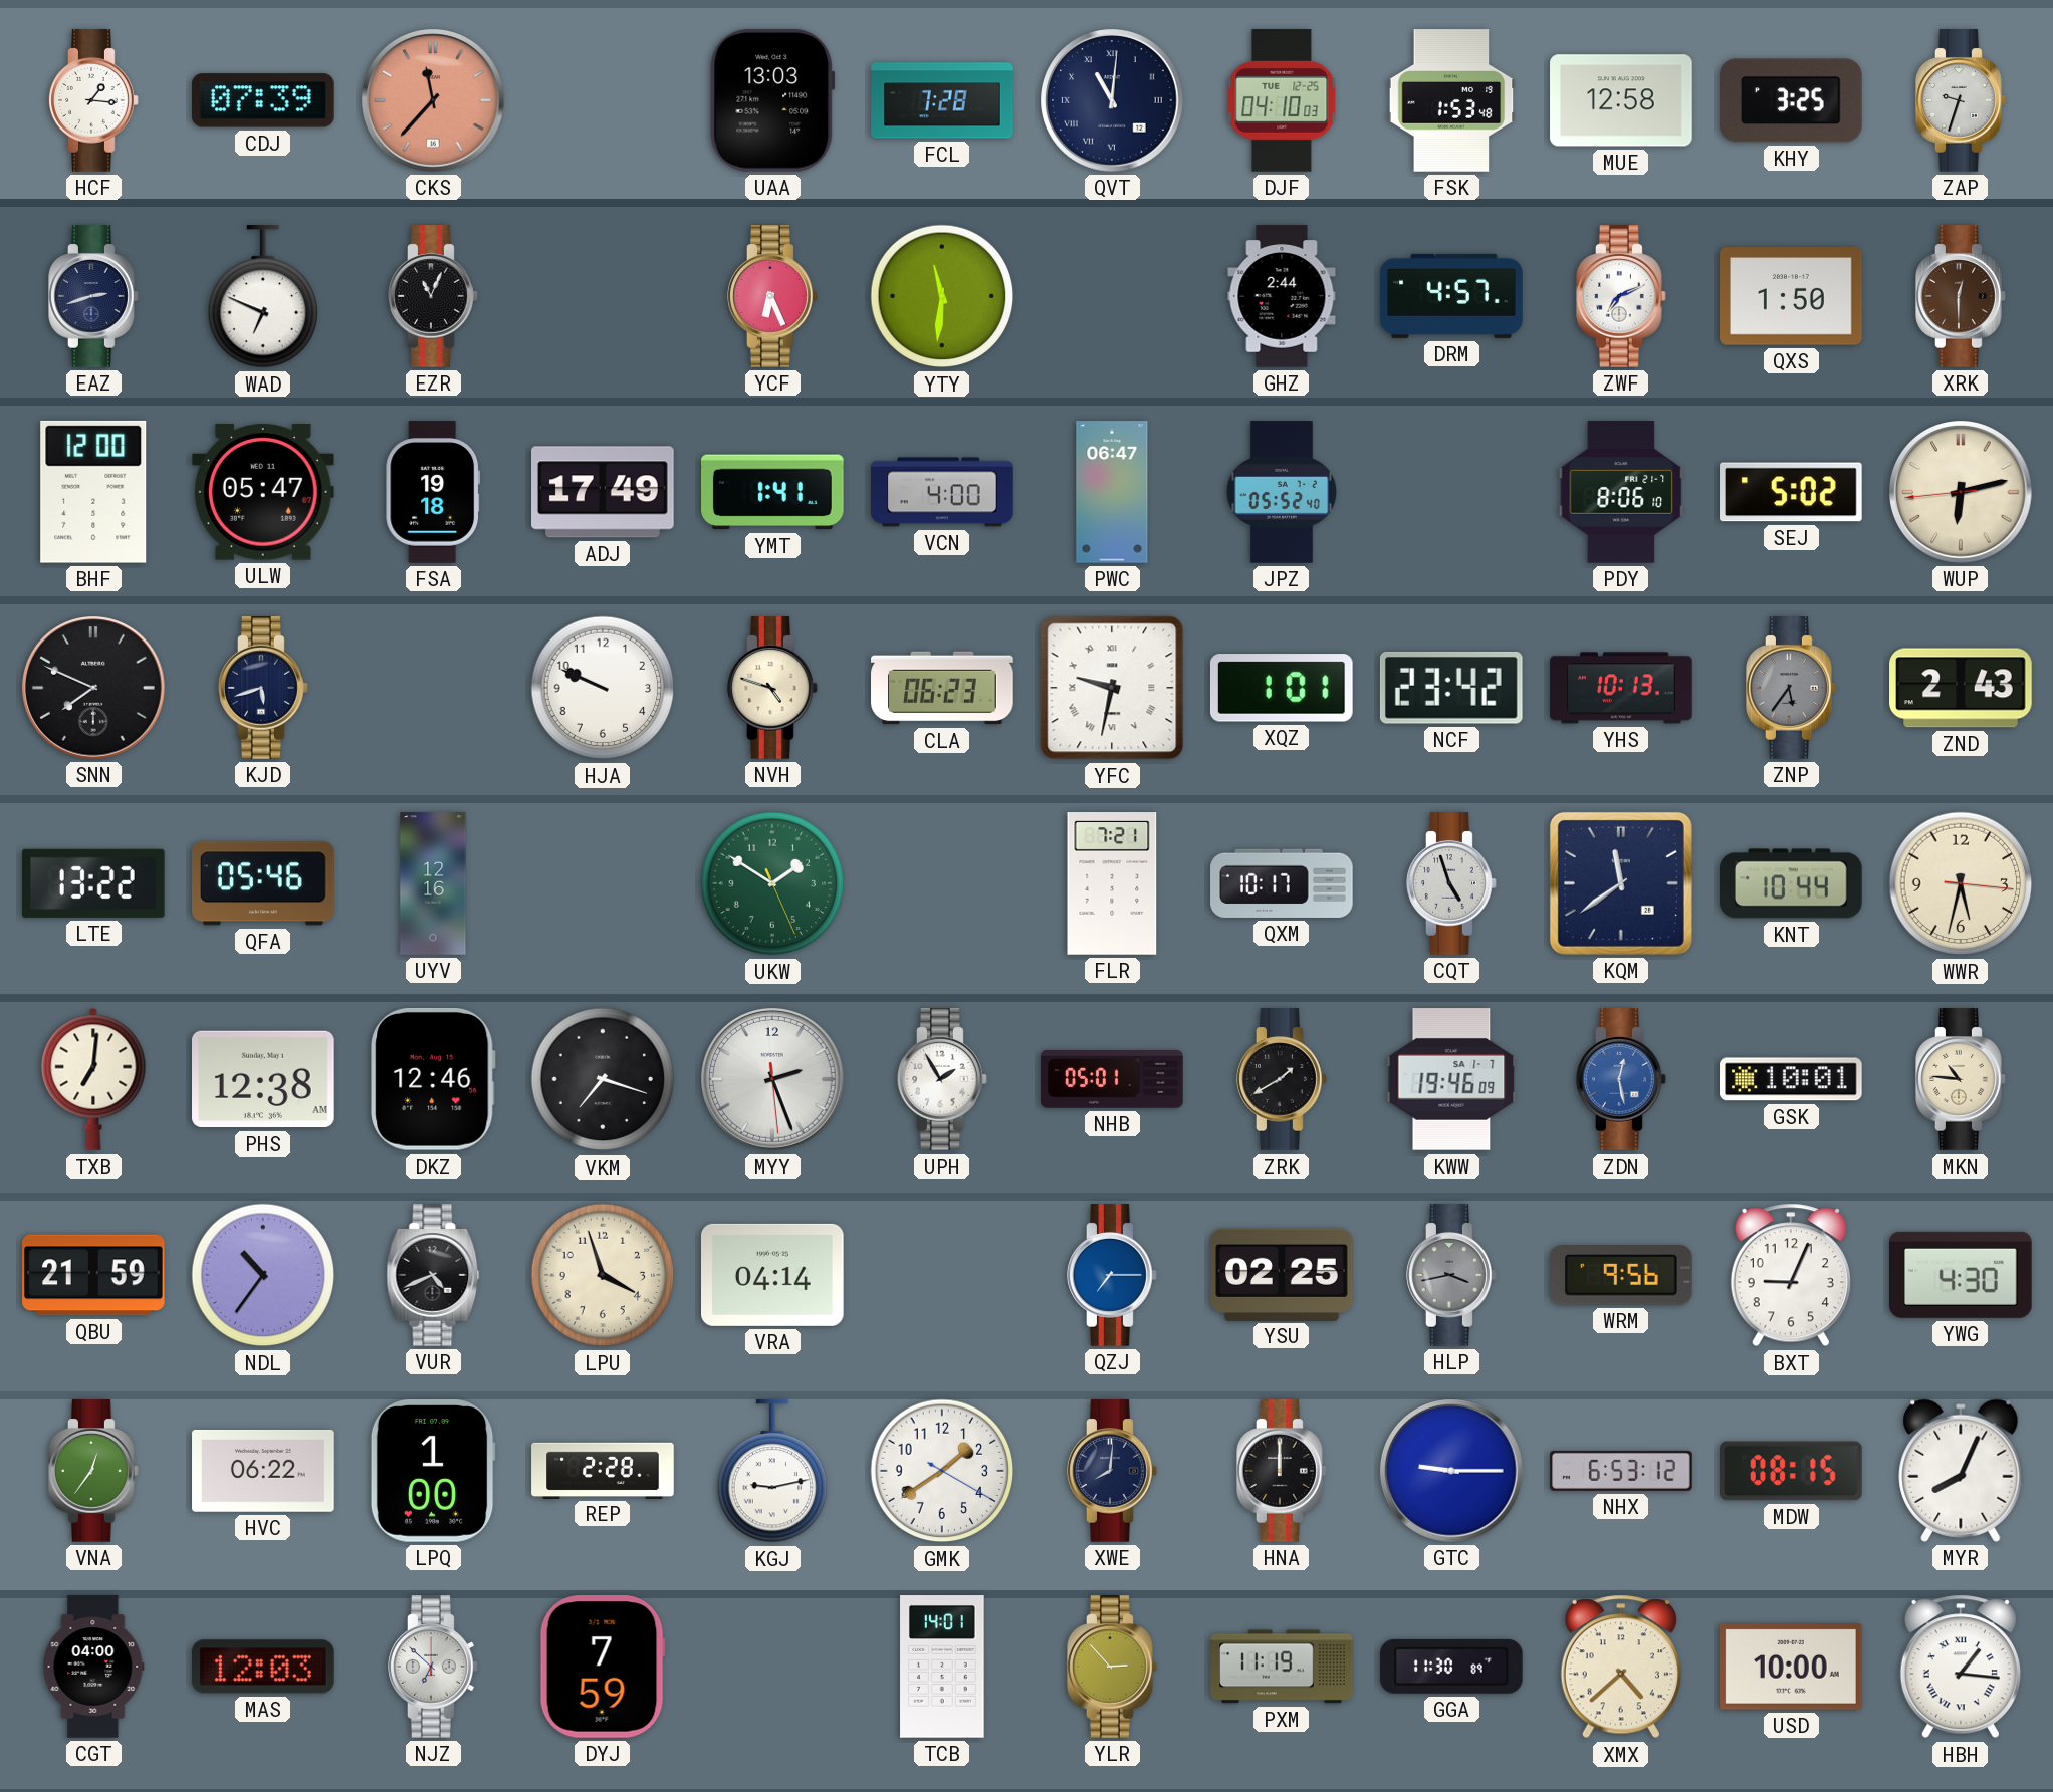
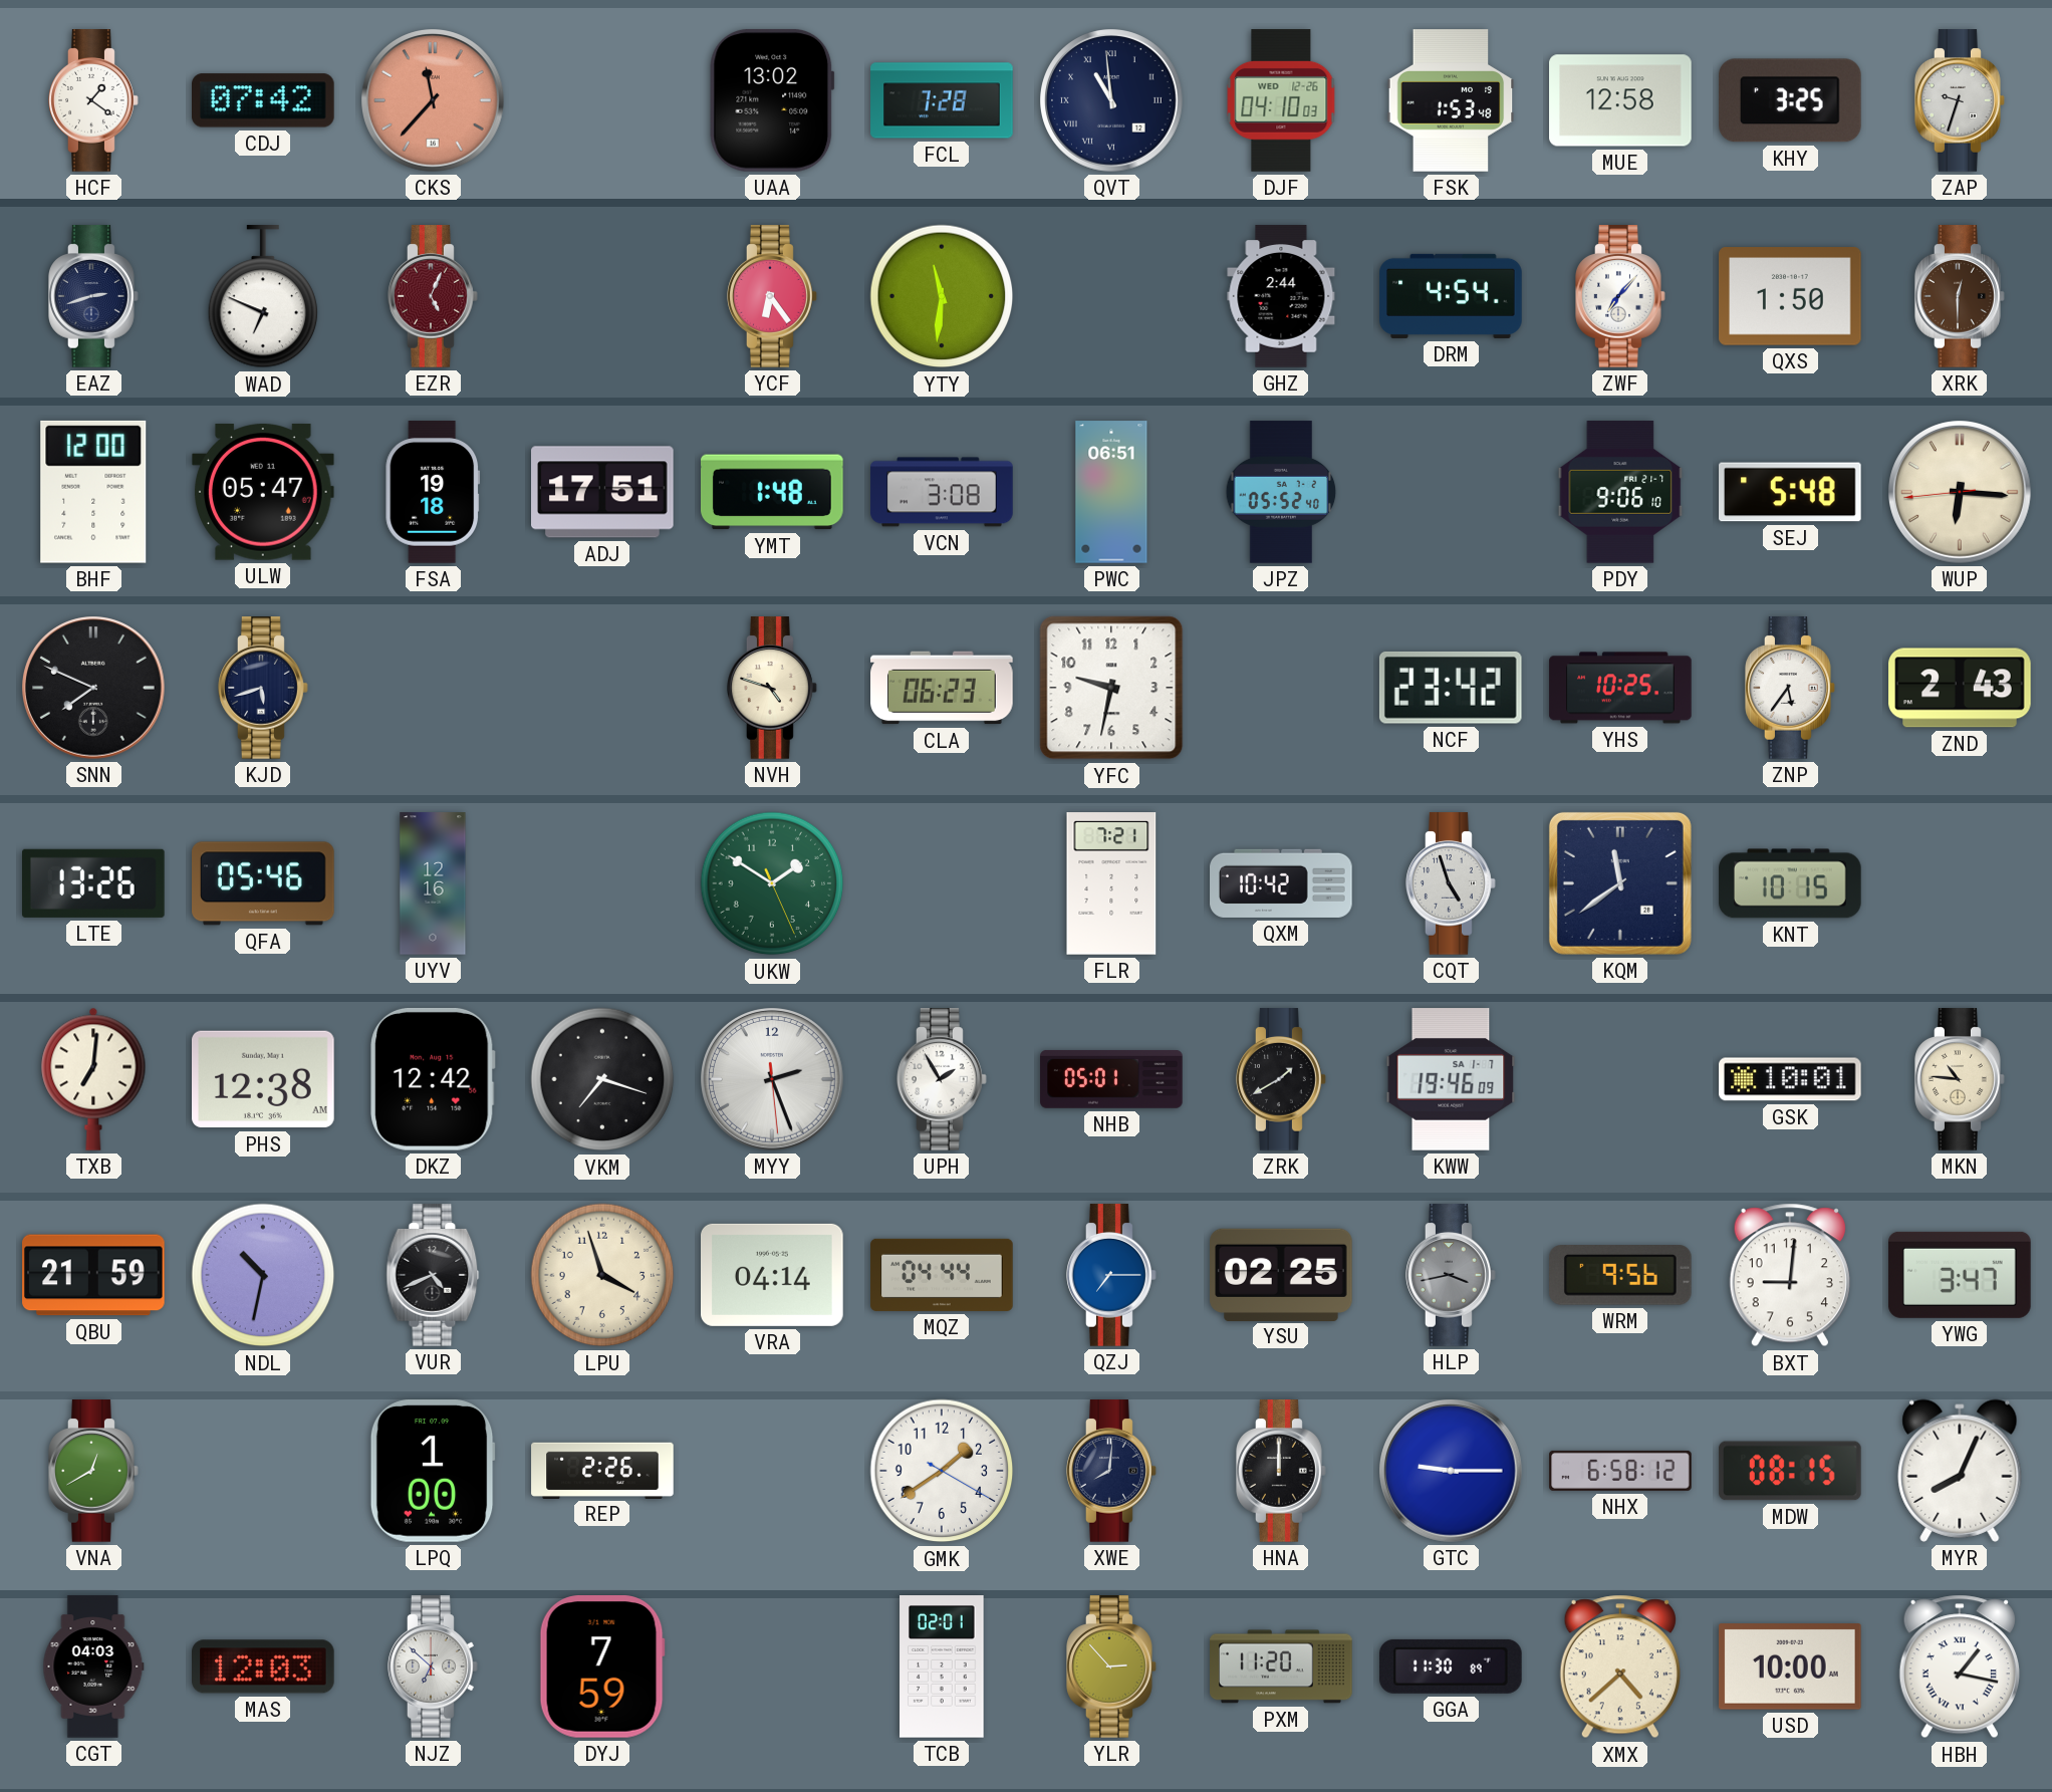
HCF: 1:16 -> 1:21 (93, 100)
CDJ: 07:39 -> 07:42 (264, 100)
UAA: 13:03 -> 13:02 (772, 100)
QVT: 11:01 -> 10:59 (1112, 101)
DJF date: TUE 12-25 -> WED 12-26 (1281, 100)
EZR: 11:04 -> 5:04 (433, 296)
EZR dial: black -> burgundy (433, 296)
YCF: 6:26 -> 6:24 (772, 296)
DRM: 4:57 -> 4:54 (1451, 296)
ZWF: 7:11 -> 7:07 (1620, 296)
ADJ: 17:49 -> 17:51 (603, 492)
YMT: 1:41 -> 1:48 (773, 492)
VCN: 4:00 -> 3:08 (942, 492)
PWC: 06:47 -> 06:51 (1111, 492)
PDY: 8:06 -> 9:06 (1620, 492)
SEJ: 5:02 -> 5:48 (1790, 492)
WUP: 6:12 -> 6:15 (1961, 493)
HJA: 9:49 -> none (603, 688)
YFC numerals: Roman -> Arabic (1111, 688)
XQZ: 1:01 -> none (1282, 688)
YHS: 10:13 -> 10:25 (1620, 688)
ZNP dial: grey -> white (1790, 688)
LTE: 13:22 -> 13:26 (94, 883)
QXM: 10:17 -> 10:42 (1281, 883)
KNT: 10:44 -> 10:15 (1790, 883)
WWR: 5:32 -> none (1961, 883)
DKZ: 12:46 -> 12:42 (433, 1079)
ZDN: 12:28 -> none (1621, 1079)
NDL: 10:36 -> 10:32 (263, 1275)
MQZ: none -> 04:44 (942, 1275)
BXT: 9:04 -> 9:01 (1790, 1275)
YWG: 4:30 -> 3:47 (1961, 1275)
VNA: 12:36 -> 12:40 (93, 1471)
HVC: 06:22 -> none (263, 1471)
REP: 2:28 -> 2:26 (602, 1470)
KGJ: 9:13 -> none (772, 1472)
NHX: 6:53 -> 6:58 (1620, 1471)
CGT: 04:00 -> 04:03 (93, 1667)
TCB: 14:01 -> 02:01 (942, 1667)
PXM: 11:19 -> 11:20 (1281, 1667)
HBH: 1:16 -> 1:17 (1960, 1667)
